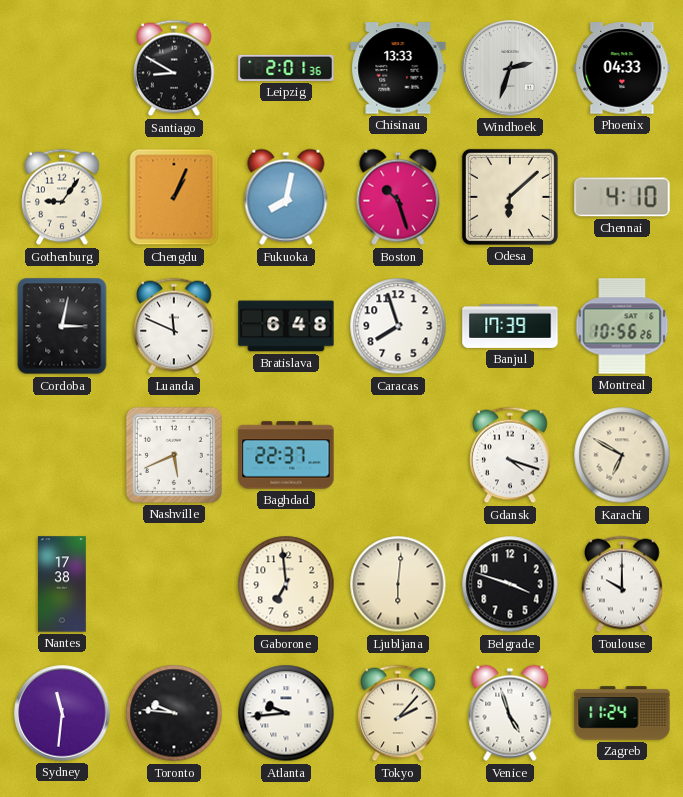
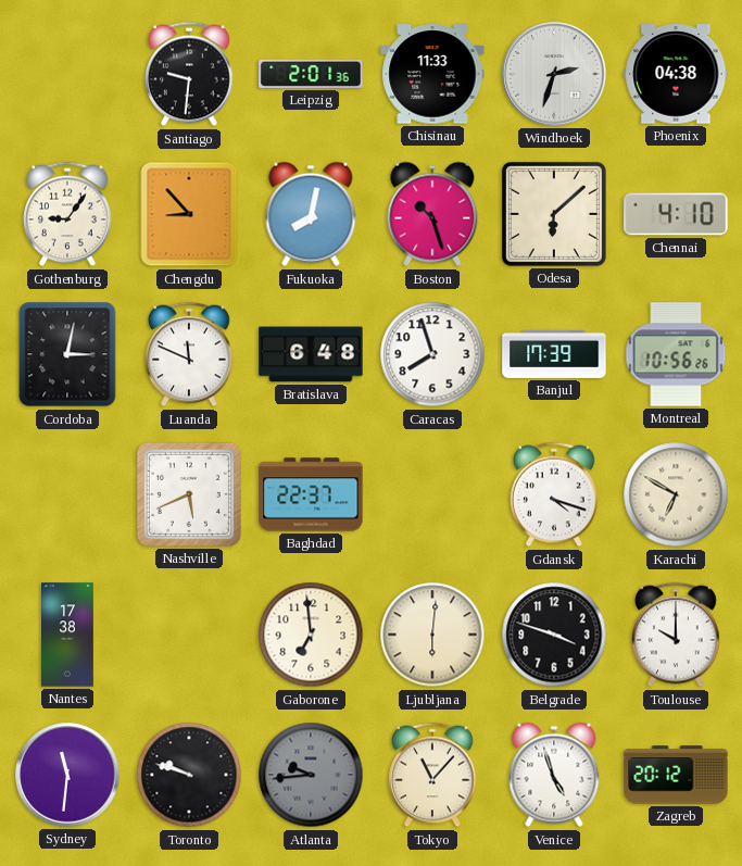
Santiago: 8:50 -> 9:31 (189, 74)
Chisinau: 13:33 -> 11:33 (432, 74)
Phoenix: 04:33 -> 04:38 (676, 74)
Chengdu: 1:04 -> 8:53 (189, 214)
Toronto: 9:46 -> 9:48 (189, 775)
Atlanta dial: white -> grey (311, 775)
Tokyo: 2:07 -> 11:07 (432, 775)
Zagreb: 11:24 -> 20:12 (676, 775)
